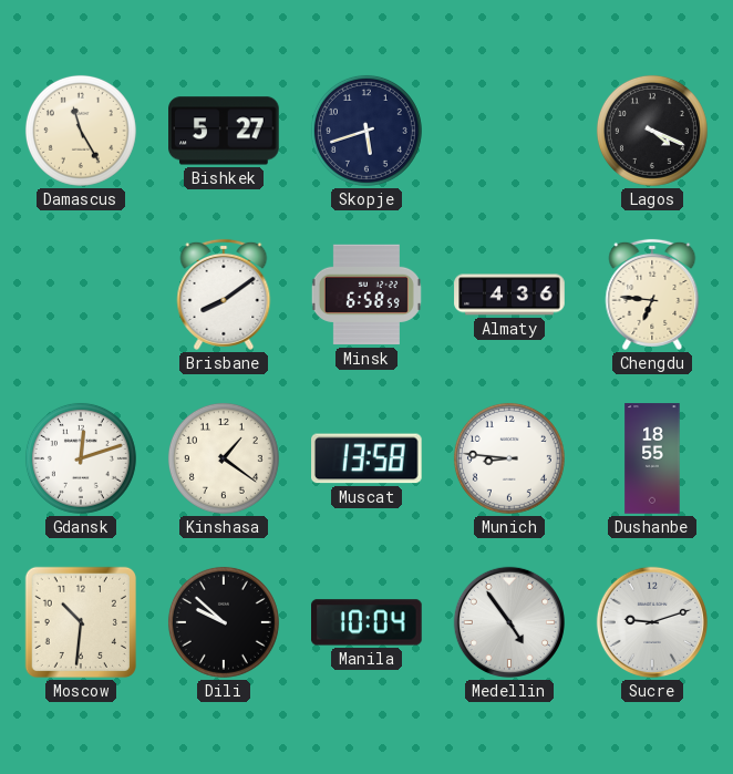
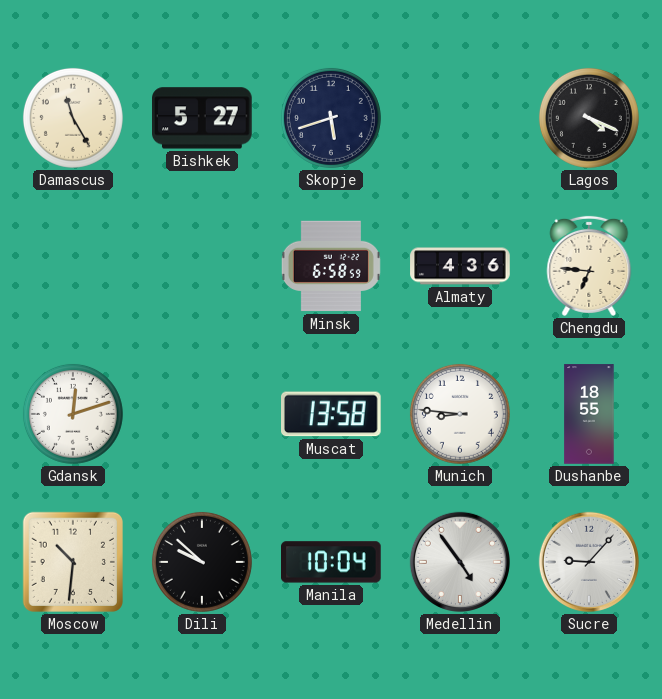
Brisbane: 8:09 -> none (224, 295)
Kinshasa: 1:21 -> none (224, 458)
Sucre: 9:12 -> 9:07 (589, 562)
